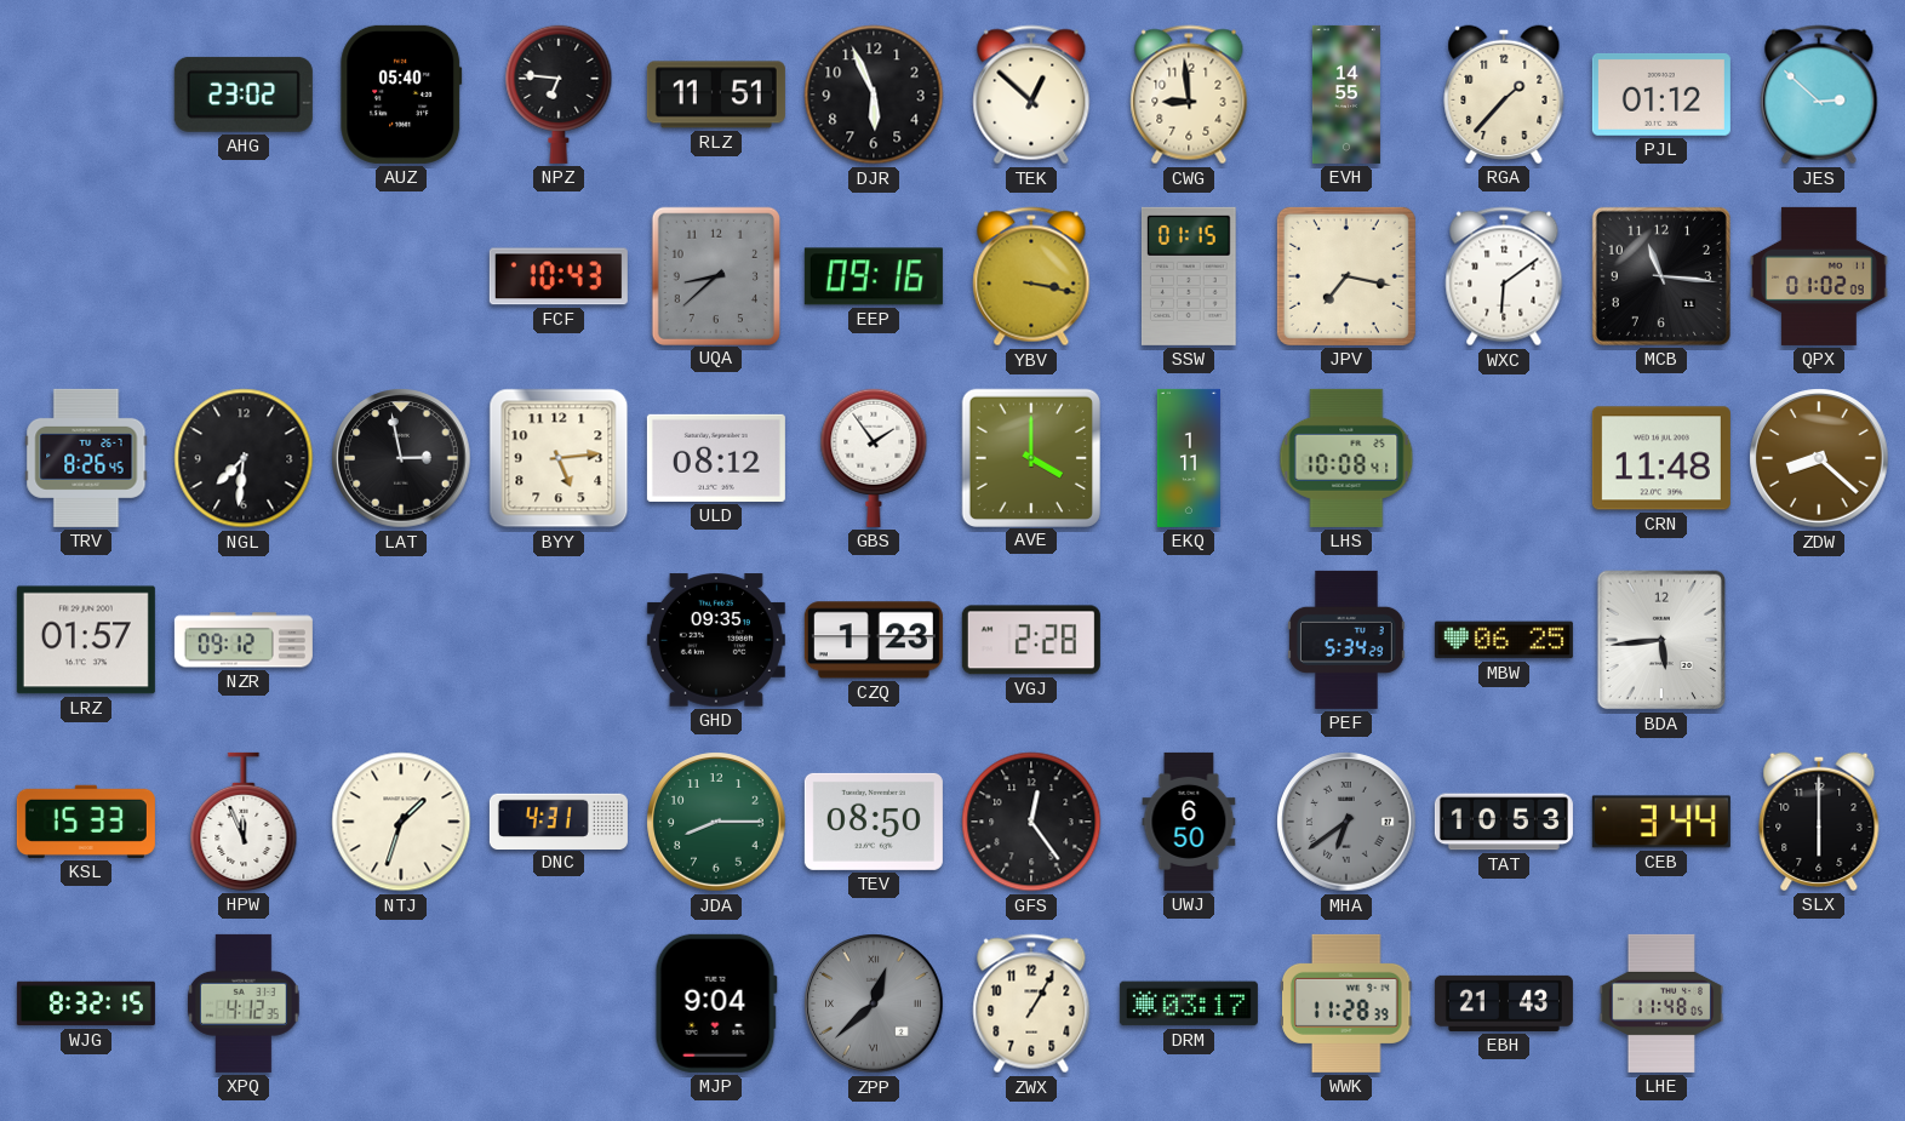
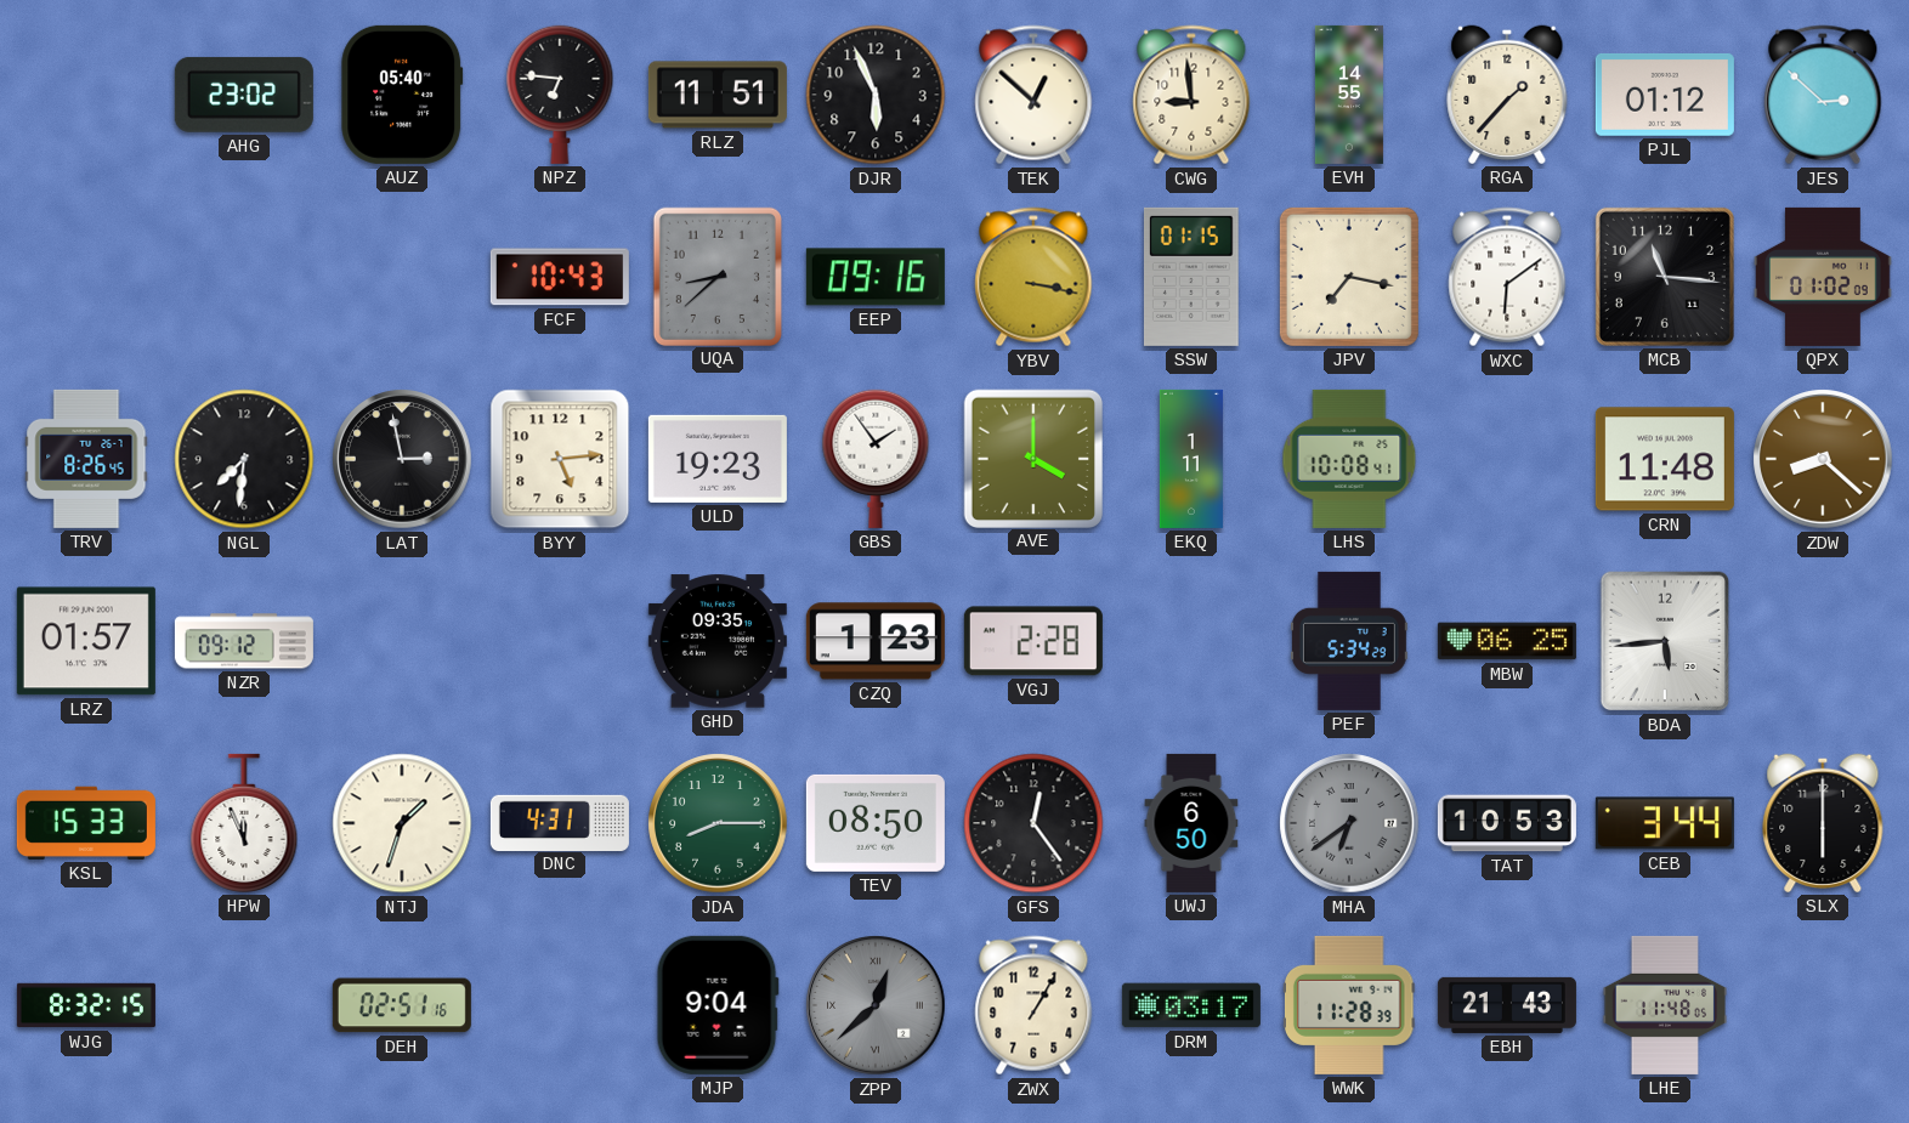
ULD: 08:12 -> 19:23 (718, 459)
XPQ: 4:12 -> none (245, 1003)
DEH: none -> 02:51 (402, 1005)
